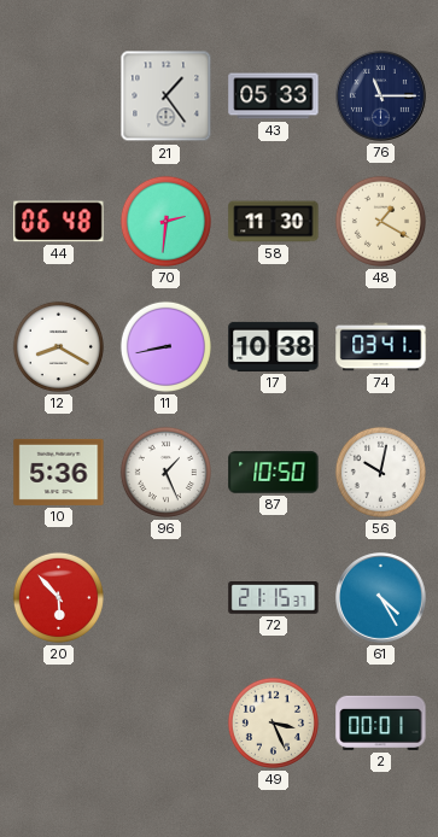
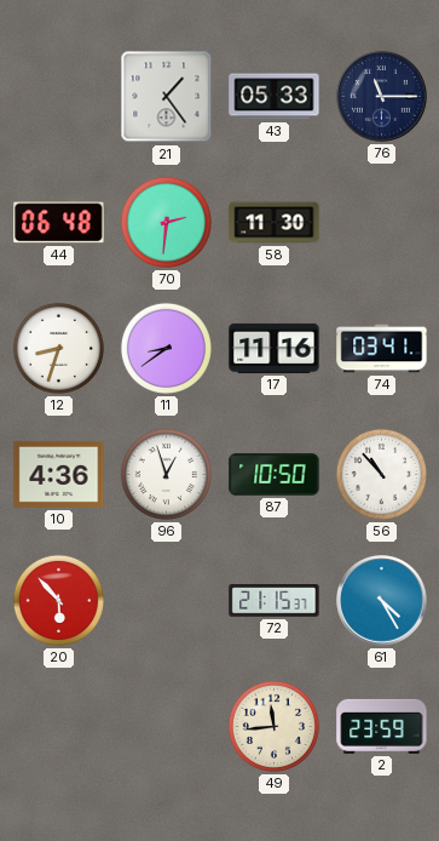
48: 1:20 -> none (380, 221)
12: 8:20 -> 8:33 (58, 348)
11: 8:43 -> 8:39 (166, 348)
17: 10:38 -> 11:16 (275, 348)
10: 5:36 -> 4:36 (59, 474)
96: 1:26 -> 12:57 (166, 474)
56: 10:02 -> 10:53 (381, 474)
49: 3:26 -> 11:44 (273, 726)
2: 00:01 -> 23:59 (382, 726)
